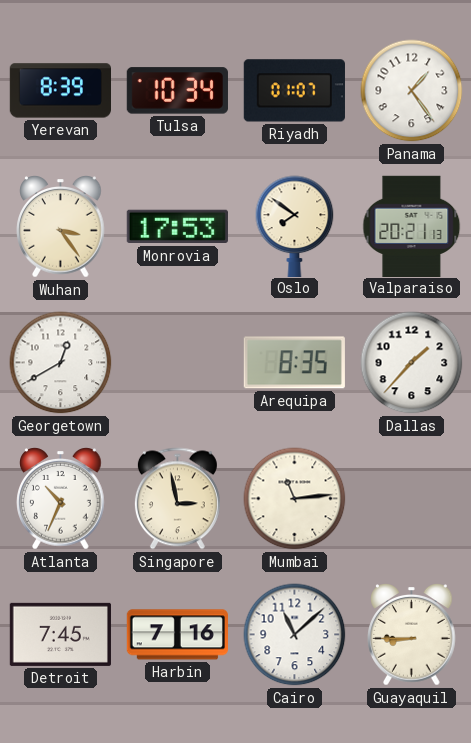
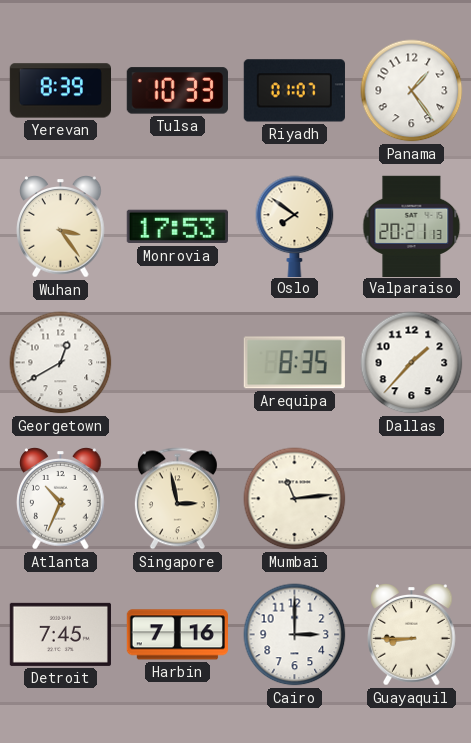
Tulsa: 10:34 -> 10:33 (177, 91)
Cairo: 11:08 -> 3:00 (295, 635)
